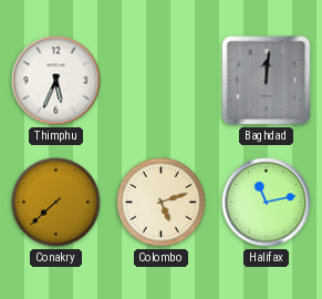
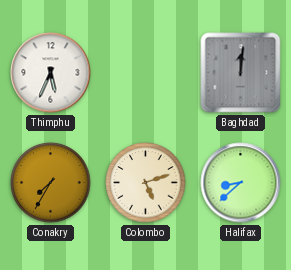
Conakry: 7:38 -> 7:35 (51, 183)
Halifax: 11:13 -> 8:38 (241, 183)
